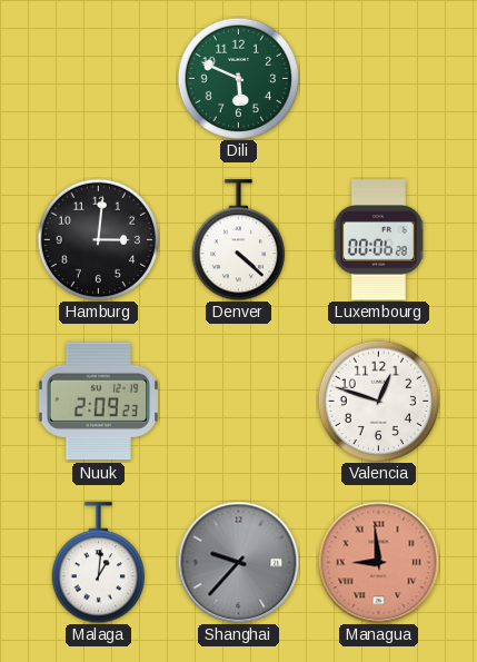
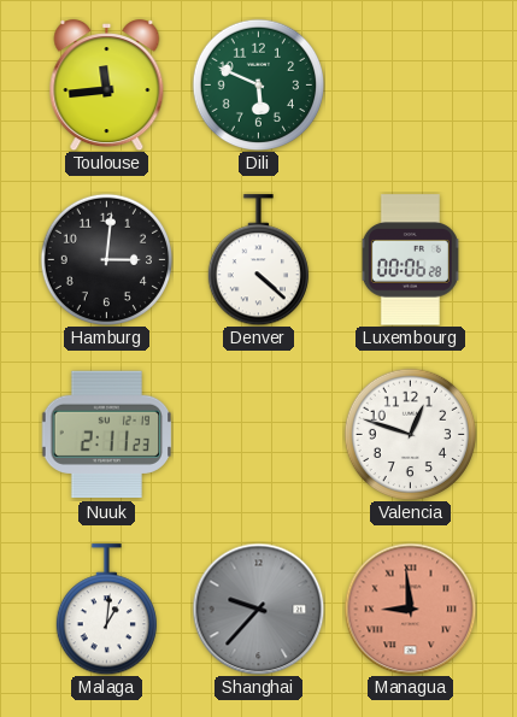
Toulouse: none -> 11:44 (107, 86)
Nuuk: 2:09 -> 2:11 (106, 435)
